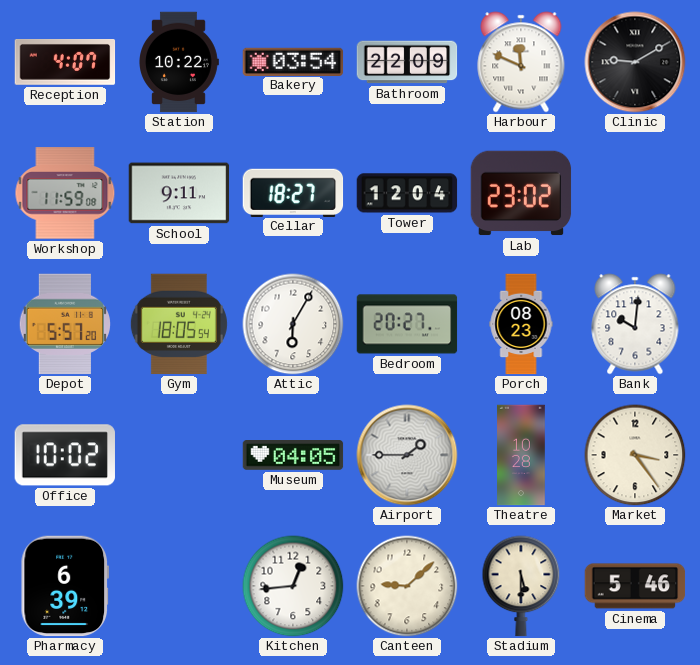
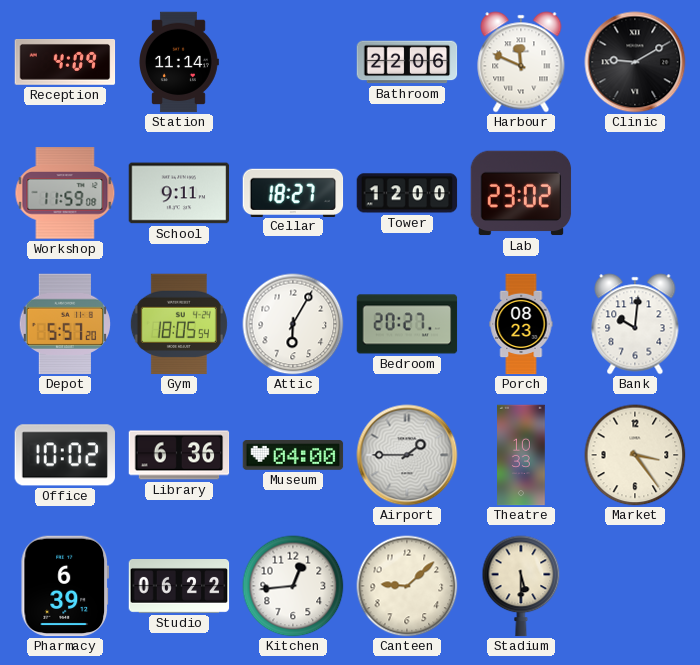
Reception: 4:07 -> 4:09 (65, 63)
Station: 10:22 -> 11:14 (179, 62)
Bakery: 03:54 -> none (293, 61)
Bathroom: 22:09 -> 22:06 (407, 62)
Tower: 12:04 -> 12:00 (407, 193)
Library: none -> 6:36 (179, 455)
Museum: 04:05 -> 04:00 (293, 455)
Theatre: 10:28 -> 10:33 (521, 455)
Studio: none -> 06:22 (179, 587)
Cinema: 5:46 -> none (635, 586)
